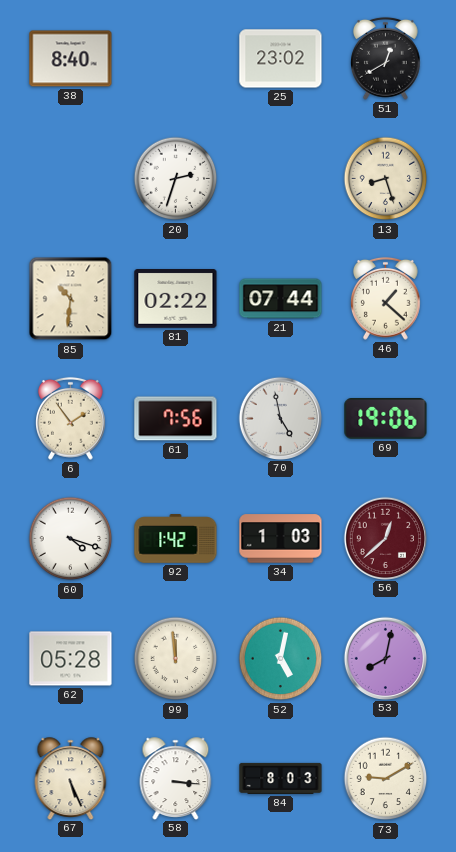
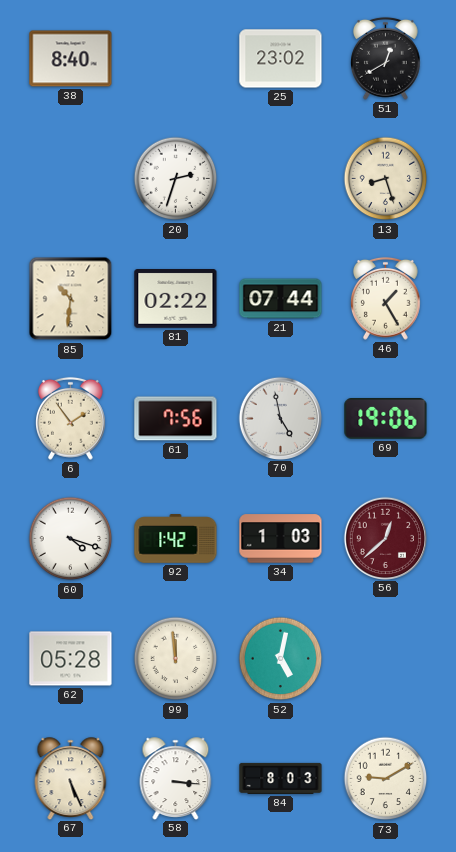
46: 1:22 -> 1:25 (386, 298)
53: 8:02 -> none (385, 658)
